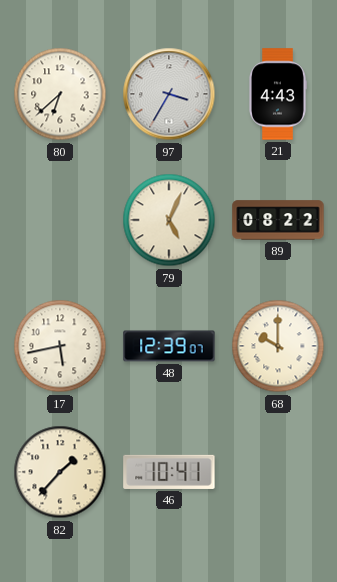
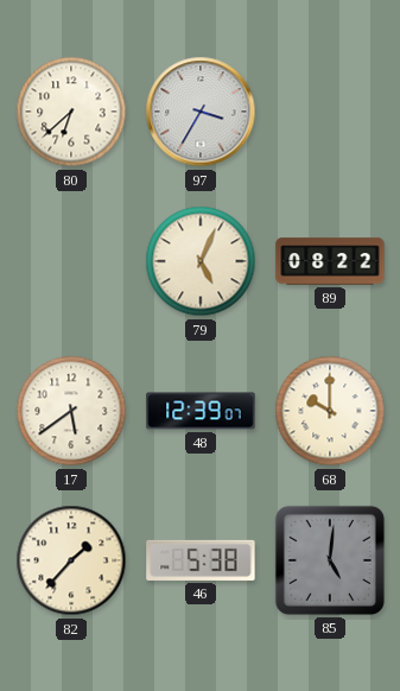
21: 4:43 -> none (277, 94)
17: 5:43 -> 5:39 (71, 411)
46: 10:41 -> 5:38 (201, 560)
85: none -> 5:01 (330, 560)
